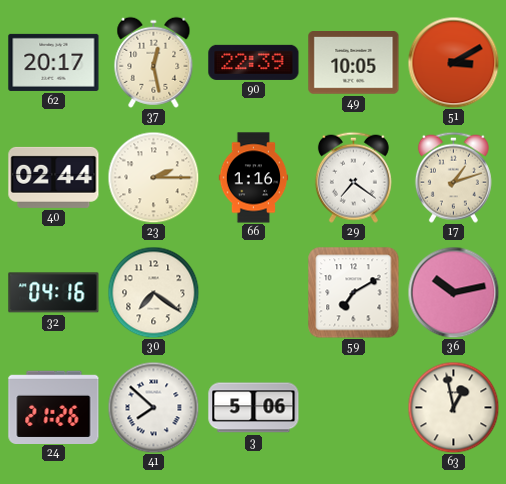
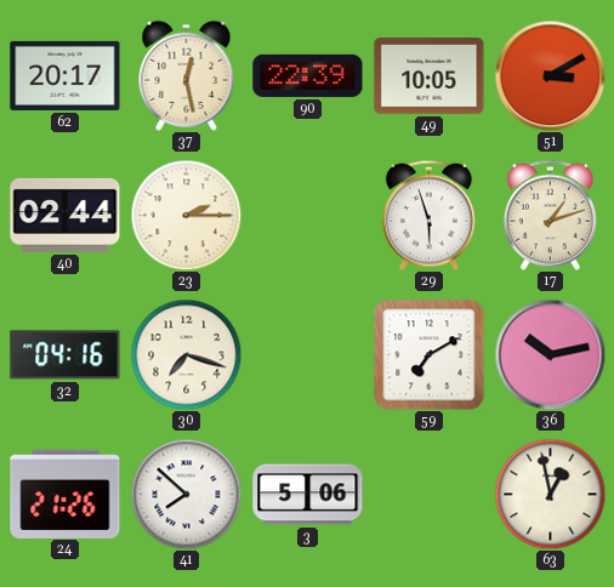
66: 1:16 -> none (254, 178)
29: 7:21 -> 5:57 (428, 215)
30: 7:21 -> 7:18 (186, 354)
